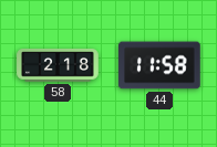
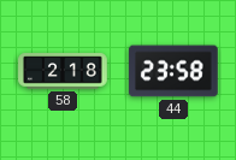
44: 11:58 -> 23:58 (173, 71)
